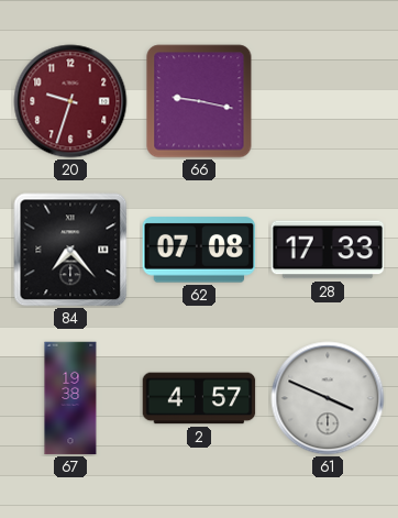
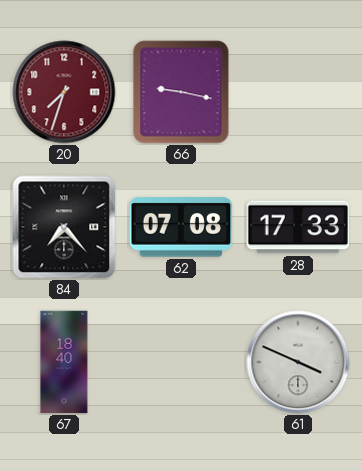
20: 9:33 -> 7:33 (64, 92)
67: 19:38 -> 18:40 (64, 362)
2: 4:57 -> none (199, 398)
